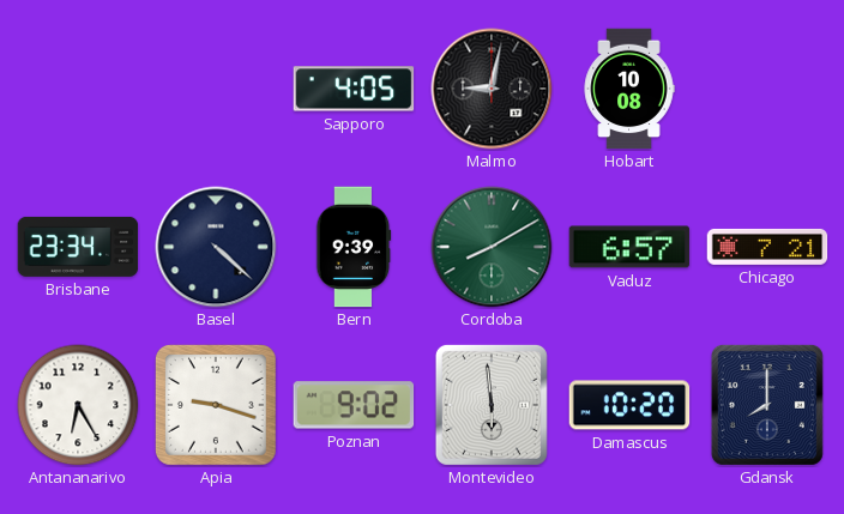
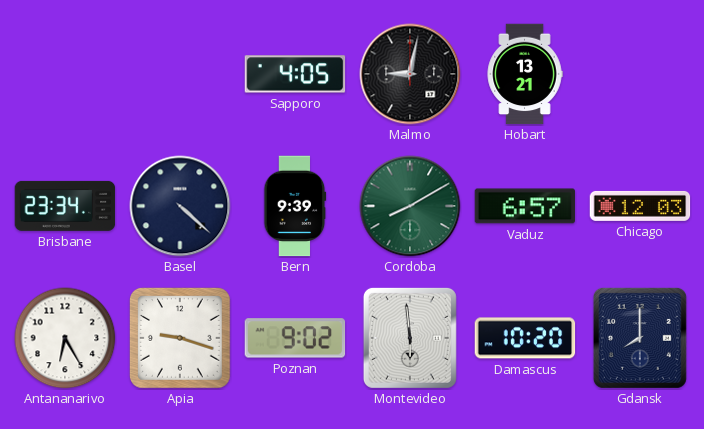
Hobart: 10:08 -> 13:21 (525, 74)
Chicago: 7:21 -> 12:03 (640, 206)
